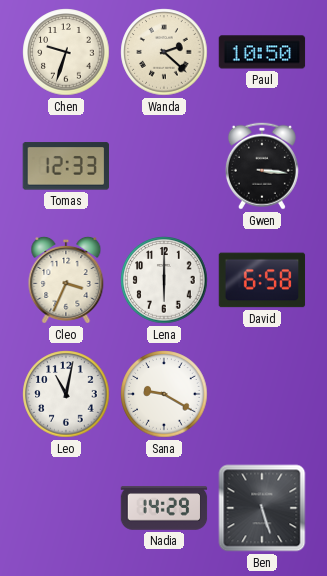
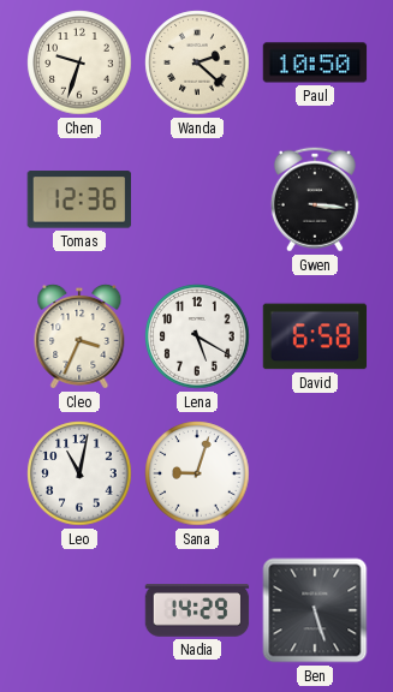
Tomas: 12:33 -> 12:36 (78, 199)
Lena: 6:00 -> 5:20 (197, 336)
Sana: 9:20 -> 9:03 (197, 473)
